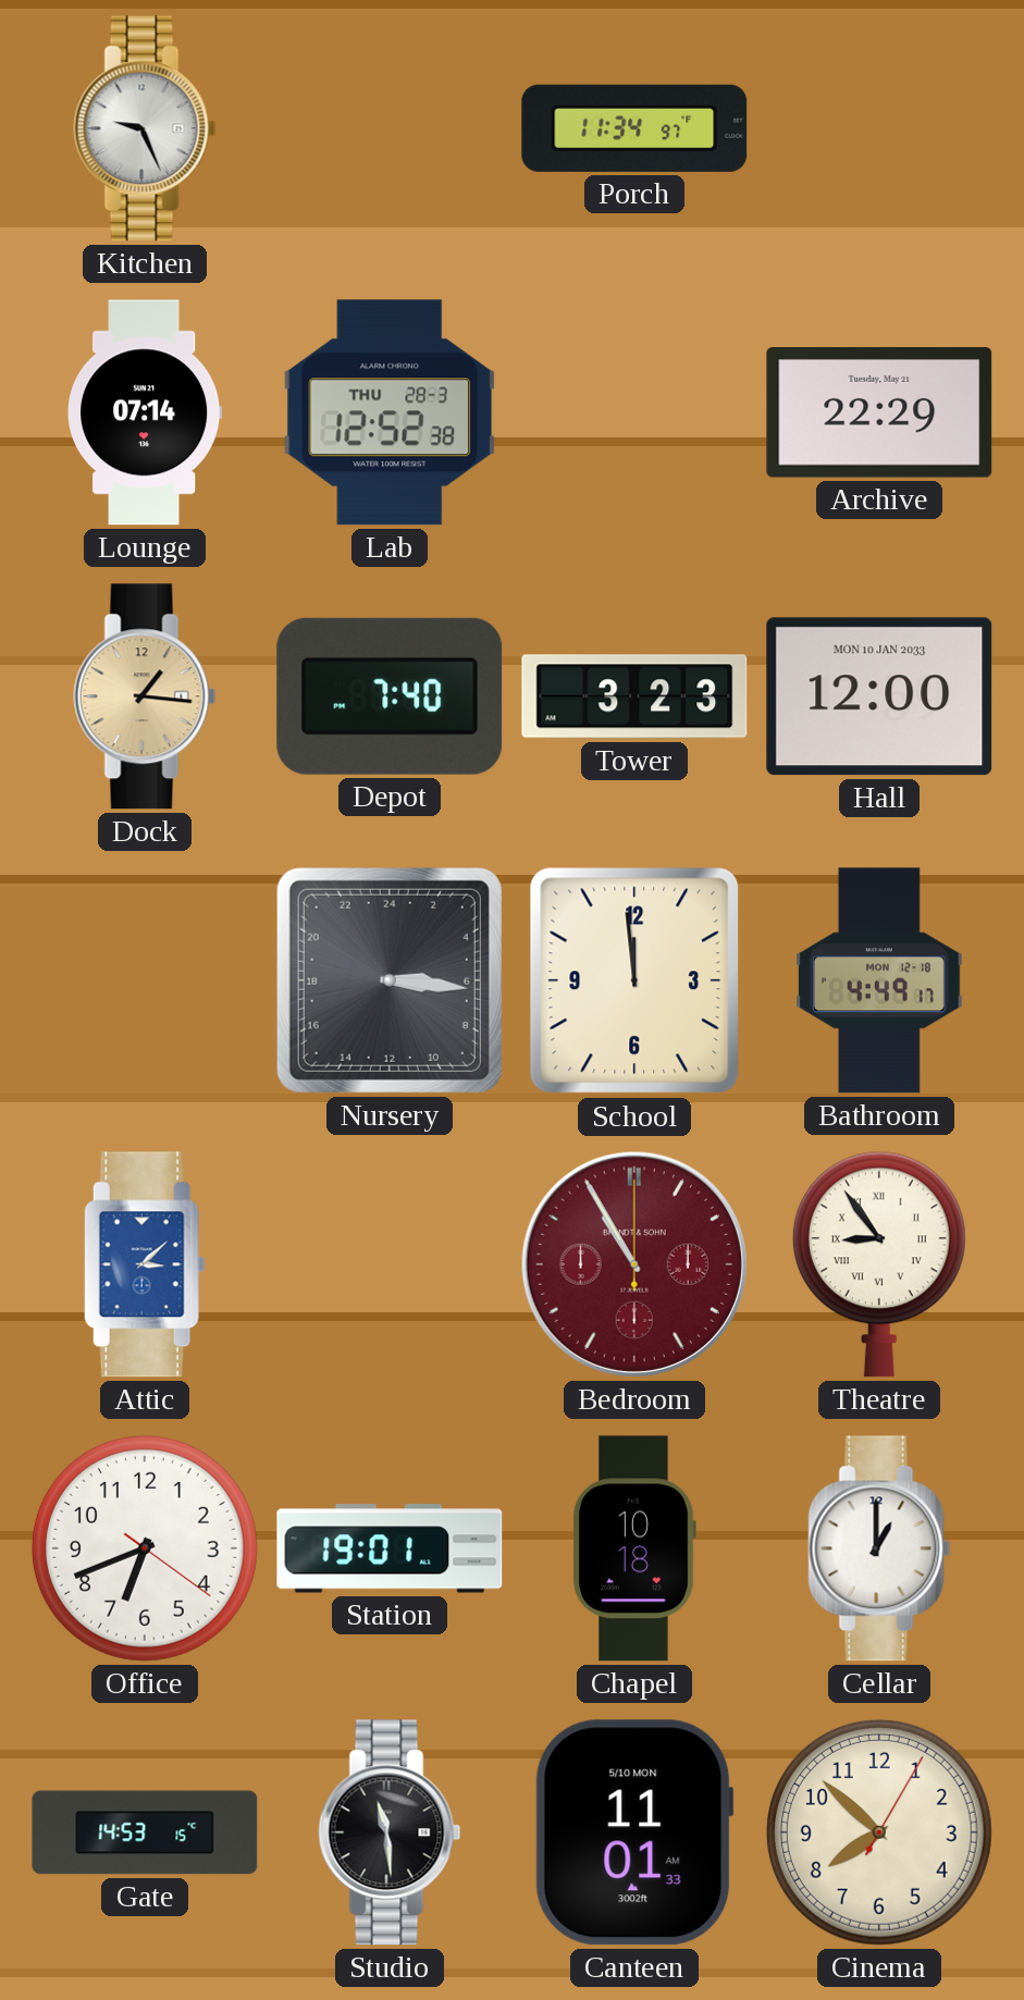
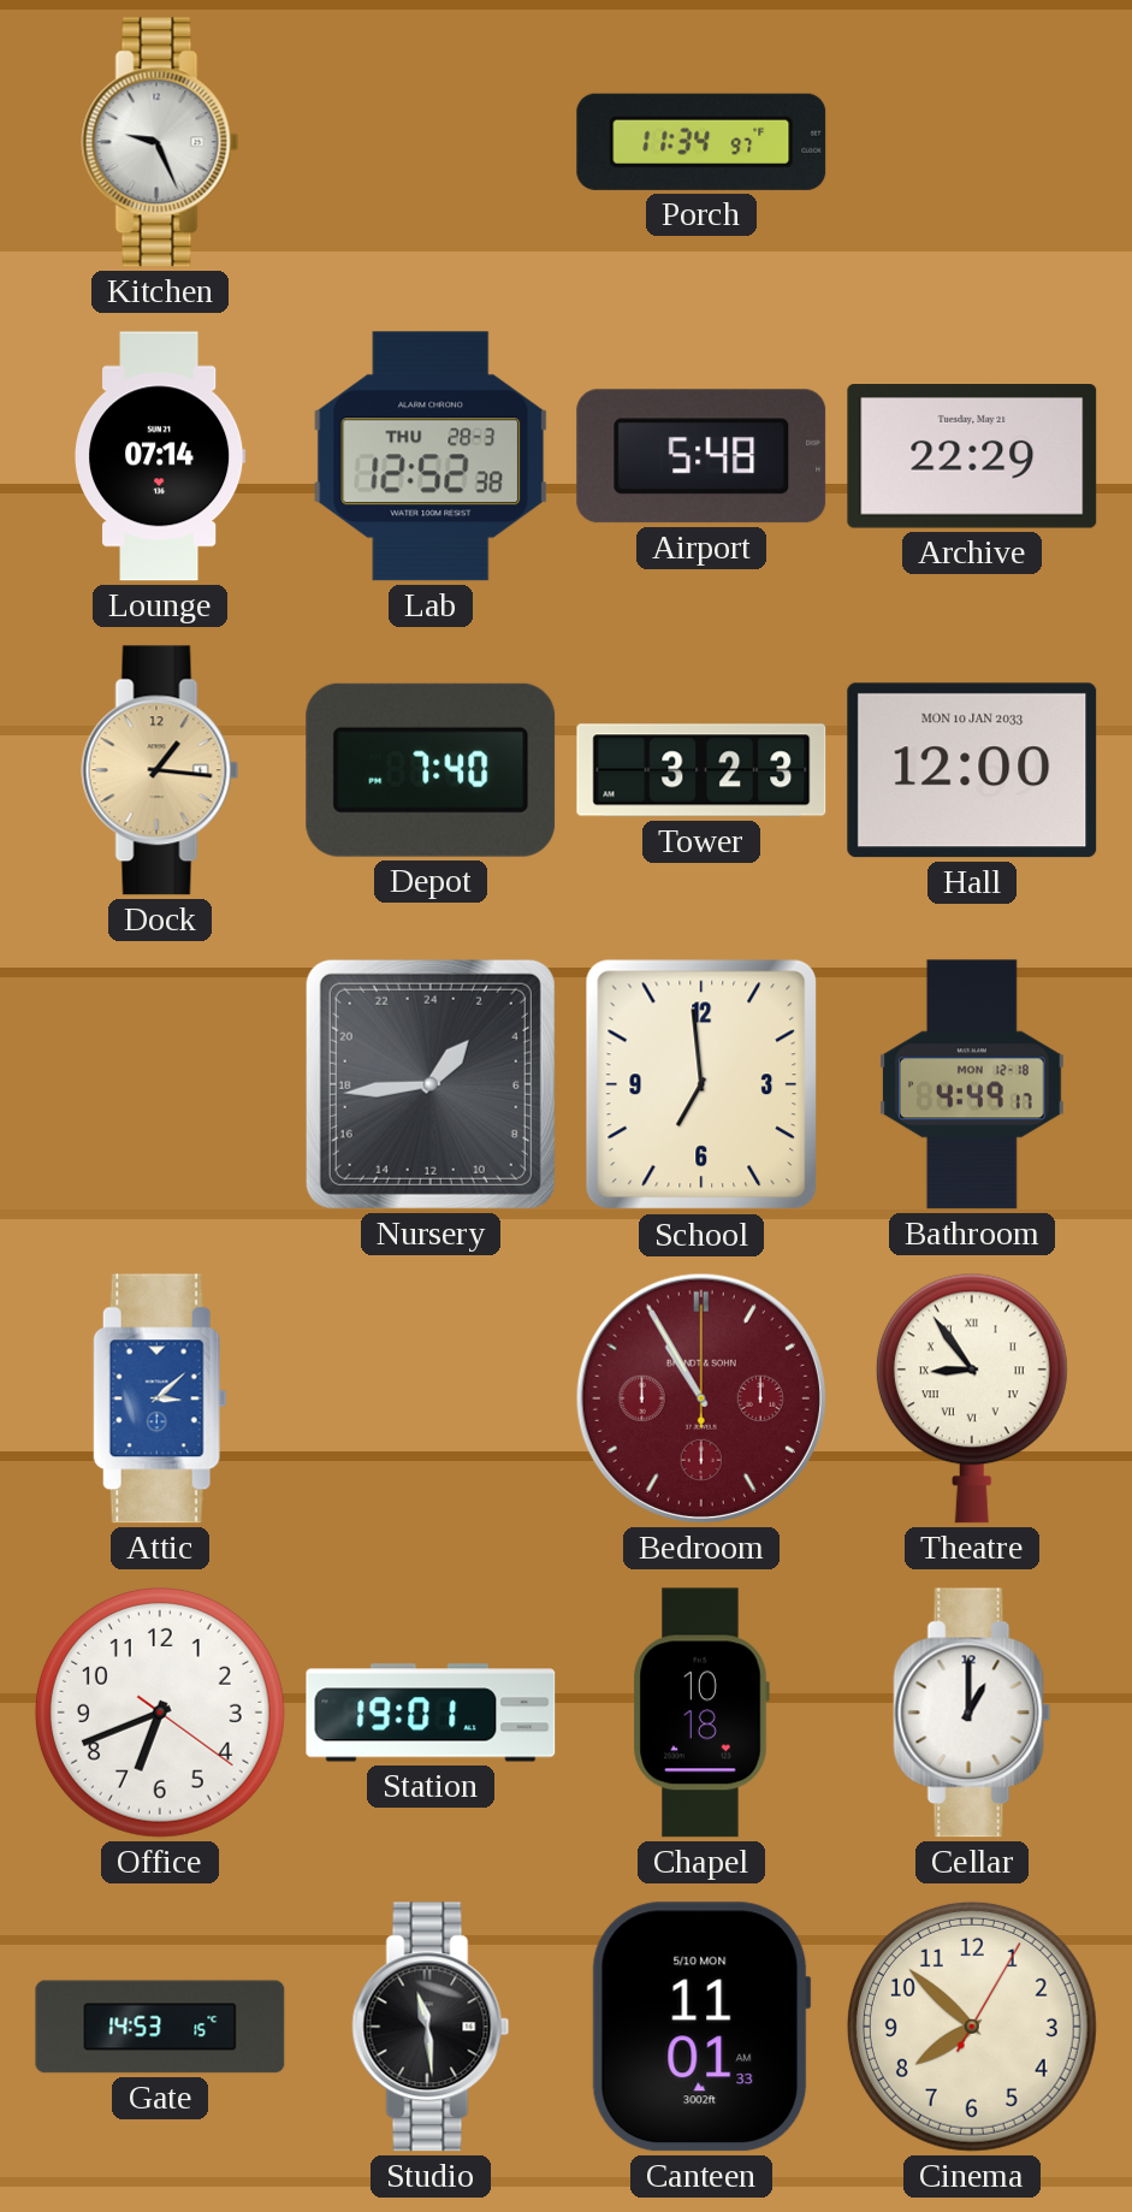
Airport: none -> 5:48 (701, 456)
Nursery: 6:16 -> 2:44 (431, 1084)
School: 11:59 -> 6:59 (701, 1084)
